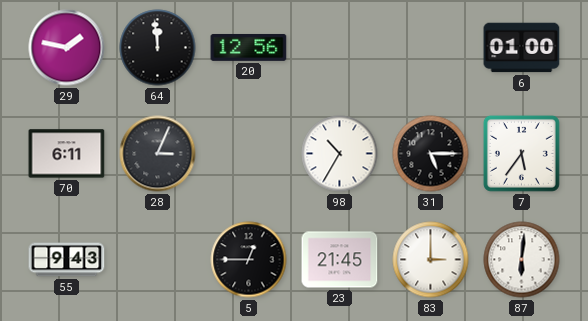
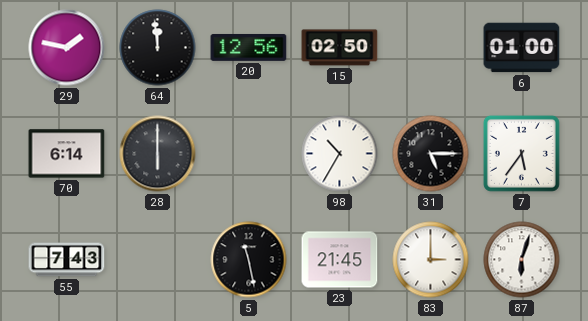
15: none -> 02:50 (340, 48)
70: 6:11 -> 6:14 (67, 154)
28: 3:04 -> 6:00 (158, 154)
55: 9:43 -> 7:43 (67, 260)
5: 12:45 -> 11:28 (249, 260)
87: 6:01 -> 6:03 (522, 260)
